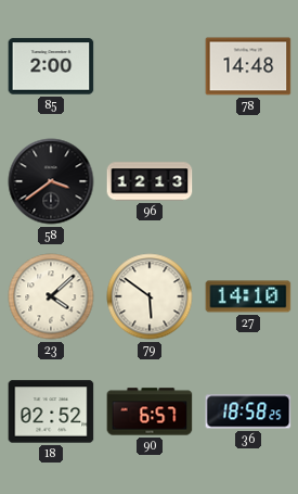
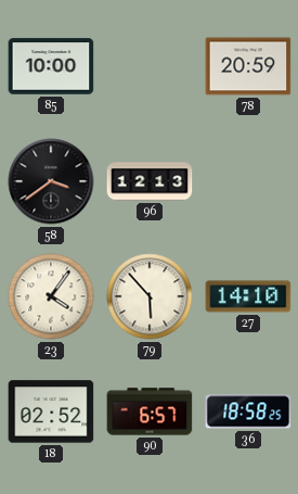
85: 2:00 -> 10:00 (51, 66)
78: 14:48 -> 20:59 (248, 66)
23: 4:08 -> 4:06 (51, 296)
79: 5:51 -> 5:53 (150, 296)
